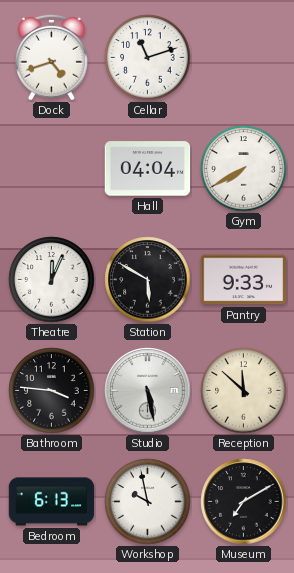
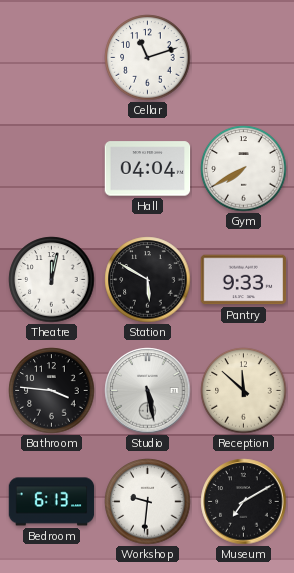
Dock: 4:42 -> none (52, 57)
Theatre: 12:04 -> 12:02 (52, 280)
Workshop: 9:58 -> 9:31 (148, 502)
